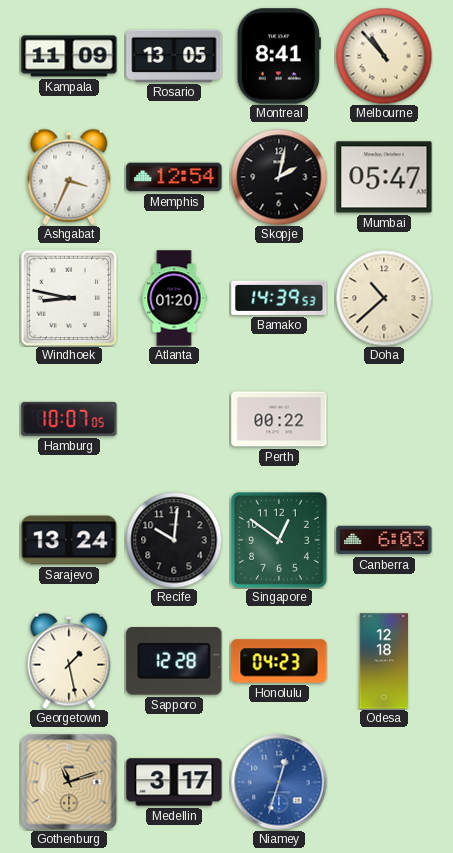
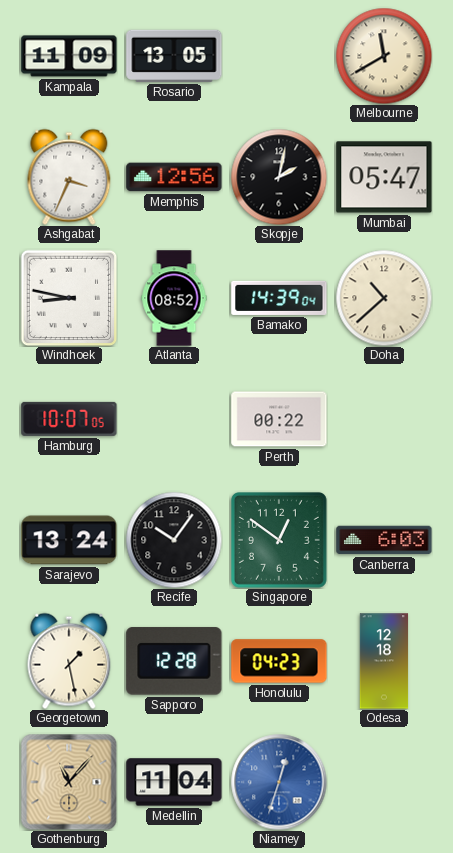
Montreal: 8:41 -> none (279, 56)
Melbourne: 10:53 -> 11:40 (384, 56)
Memphis: 12:54 -> 12:56 (174, 177)
Atlanta: 01:20 -> 08:52 (174, 298)
Bamako: 14:39:53 -> 14:39:04 (279, 298)
Recife: 10:01 -> 10:06 (174, 540)
Gothenburg: 11:12 -> 11:07 (69, 782)
Medellin: 3:17 -> 11:04 (174, 782)
